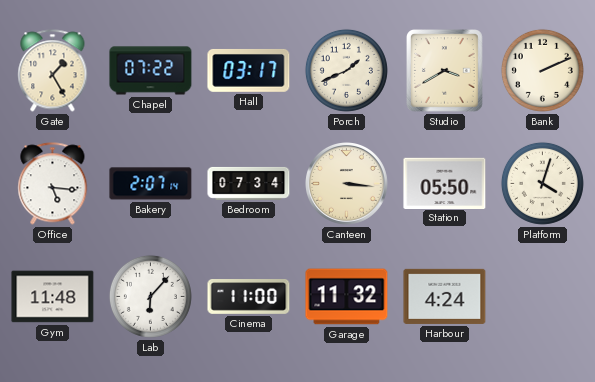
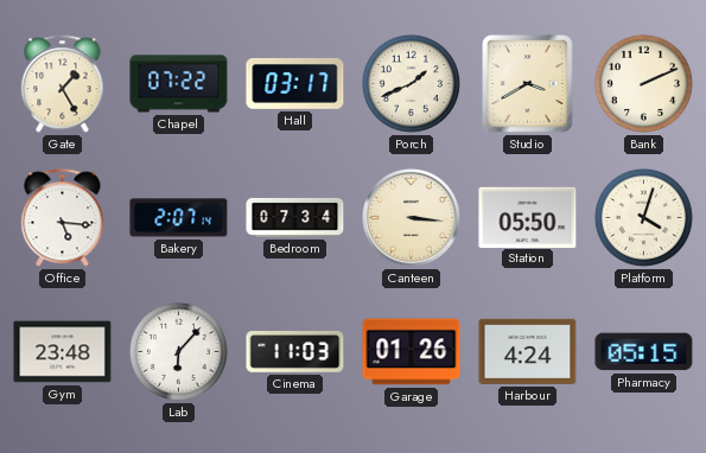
Gym: 11:48 -> 23:48 (63, 352)
Cinema: 11:00 -> 11:03 (295, 352)
Garage: 11:32 -> 01:26 (412, 352)
Pharmacy: none -> 05:15 (644, 352)
